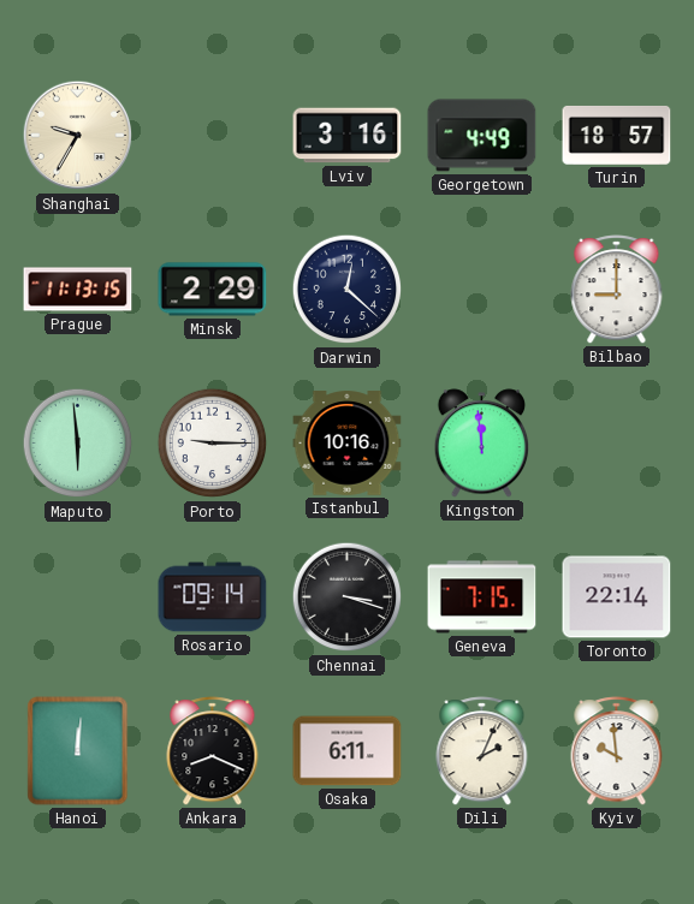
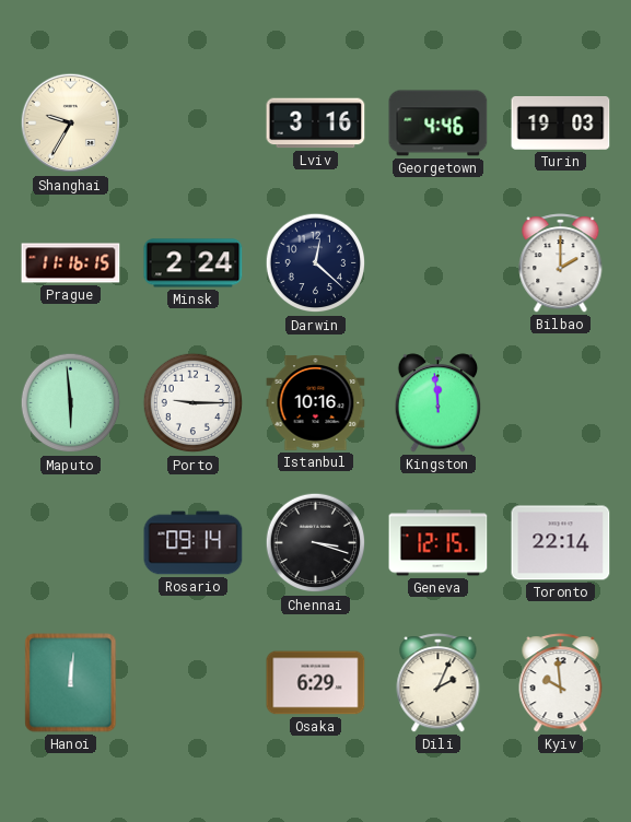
Georgetown: 4:49 -> 4:46 (439, 124)
Turin: 18:57 -> 19:03 (561, 122)
Prague: 11:13 -> 11:16 (71, 263)
Minsk: 2:29 -> 2:24 (194, 263)
Bilbao: 9:00 -> 2:00 (561, 263)
Geneva: 7:15 -> 12:15 (439, 543)
Ankara: 8:19 -> none (213, 751)
Osaka: 6:11 -> 6:29 (316, 683)
